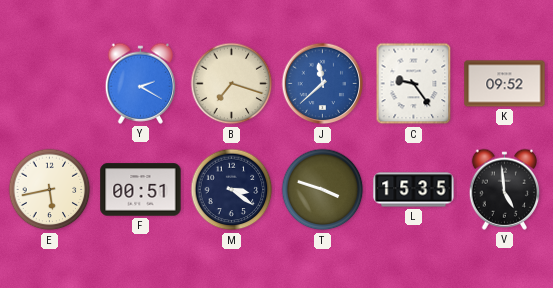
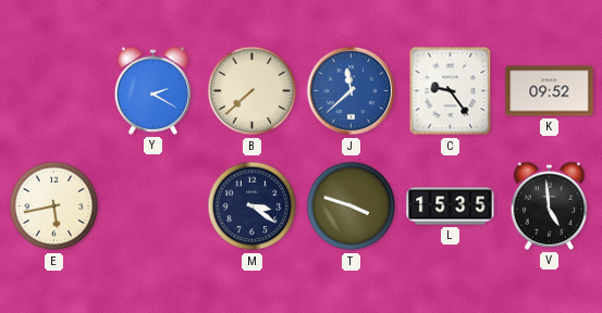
B: 7:18 -> 7:38 (253, 91)
F: 00:51 -> none (141, 190)
